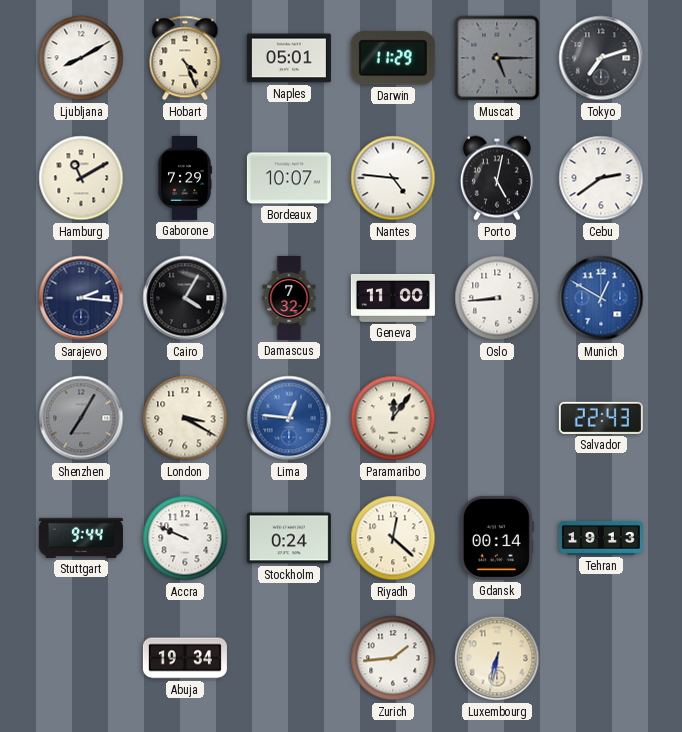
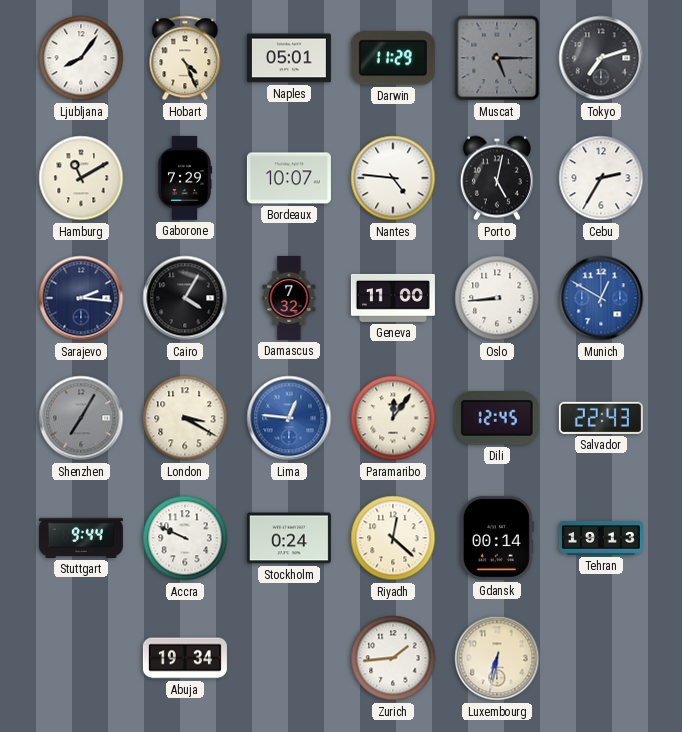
Ljubljana: 8:10 -> 8:06 (81, 58)
Cebu: 2:39 -> 2:35 (601, 178)
Dili: none -> 12:45 (497, 418)
